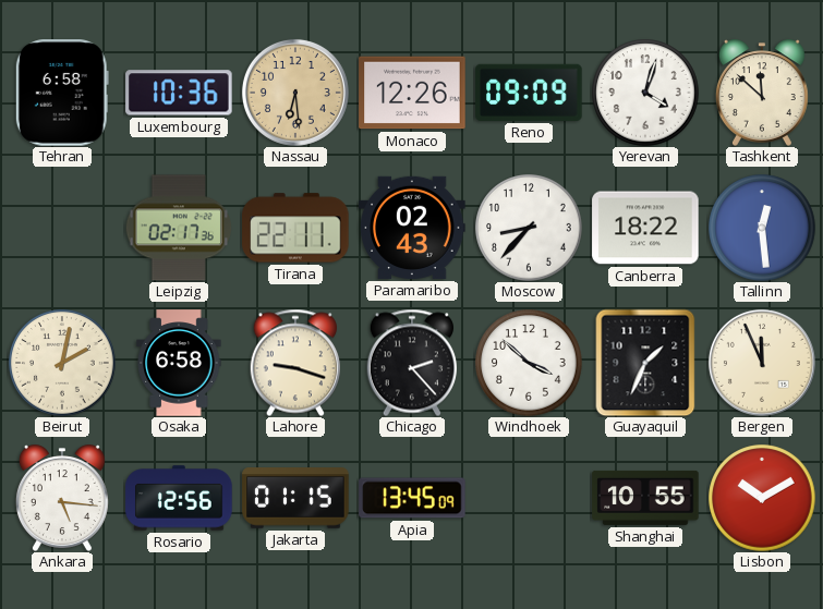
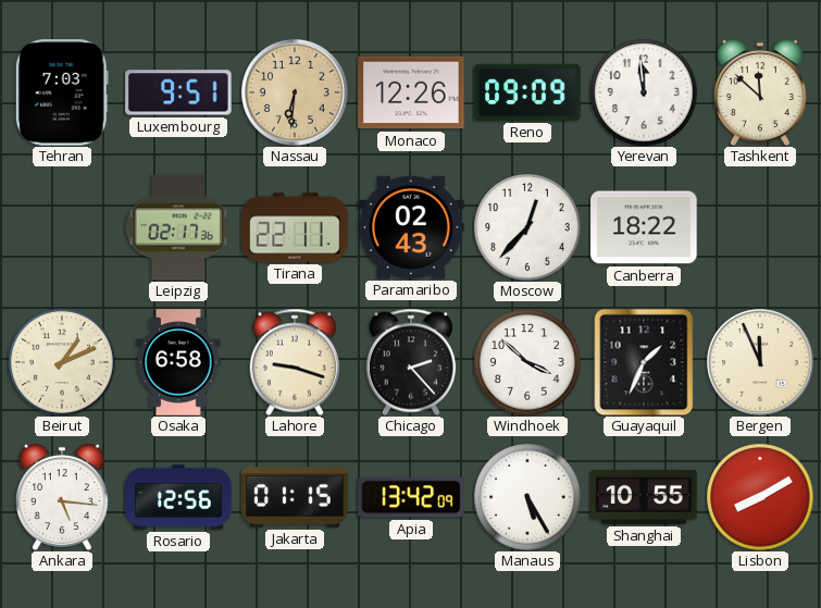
Tehran: 6:58 -> 7:03 (62, 92)
Luxembourg: 10:36 -> 9:51 (178, 92)
Nassau: 6:29 -> 6:31 (295, 92)
Yerevan: 4:03 -> 11:59 (644, 92)
Moscow: 8:37 -> 12:37 (527, 227)
Tallinn: 12:29 -> none (762, 228)
Beirut: 2:02 -> 1:11 (62, 362)
Apia: 13:45 -> 13:42 (411, 497)
Manaus: none -> 5:25 (527, 497)
Lisbon: 10:10 -> 8:10 (760, 497)
